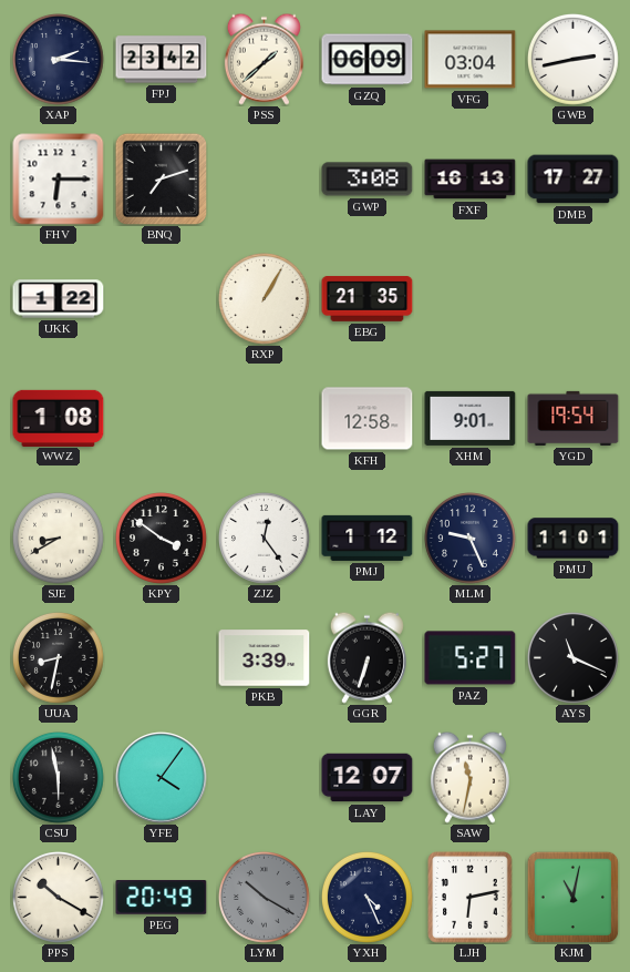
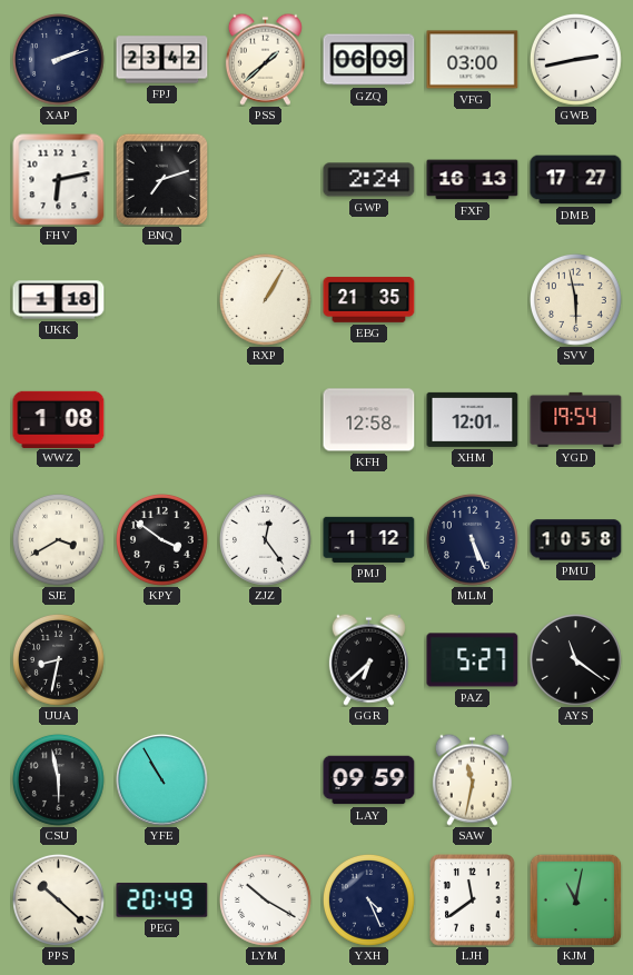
XAP: 2:16 -> 2:12 (59, 60)
VFG: 03:04 -> 03:00 (473, 60)
FHV: 6:15 -> 6:13 (59, 180)
GWP: 3:08 -> 2:24 (369, 180)
UKK: 1:22 -> 1:18 (59, 300)
SVV: none -> 5:58 (576, 300)
XHM: 9:01 -> 12:01 (473, 419)
SJE: 8:40 -> 3:40 (59, 540)
MLM: 9:26 -> 5:26 (473, 540)
PMU: 11:01 -> 10:58 (576, 540)
PKB: 3:39 -> none (265, 658)
GGR: 6:33 -> 6:38 (368, 659)
AYS: 11:19 -> 11:21 (576, 660)
YFE: 4:06 -> 10:55 (162, 780)
LAY: 12:07 -> 09:59 (369, 780)
PPS: 10:20 -> 10:22 (59, 901)
LYM dial: grey -> white (266, 901)
LJH: 6:13 -> 11:39 (473, 901)
